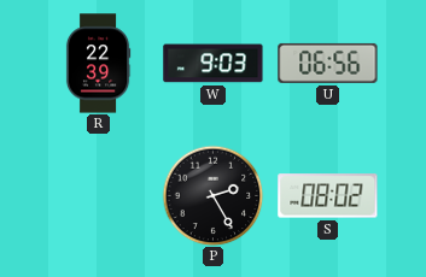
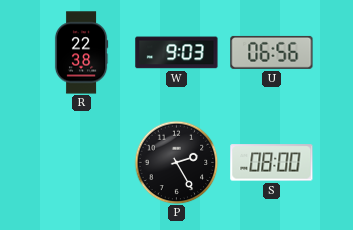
R: 22:39 -> 22:38 (81, 53)
S: 08:02 -> 08:00 (272, 163)
